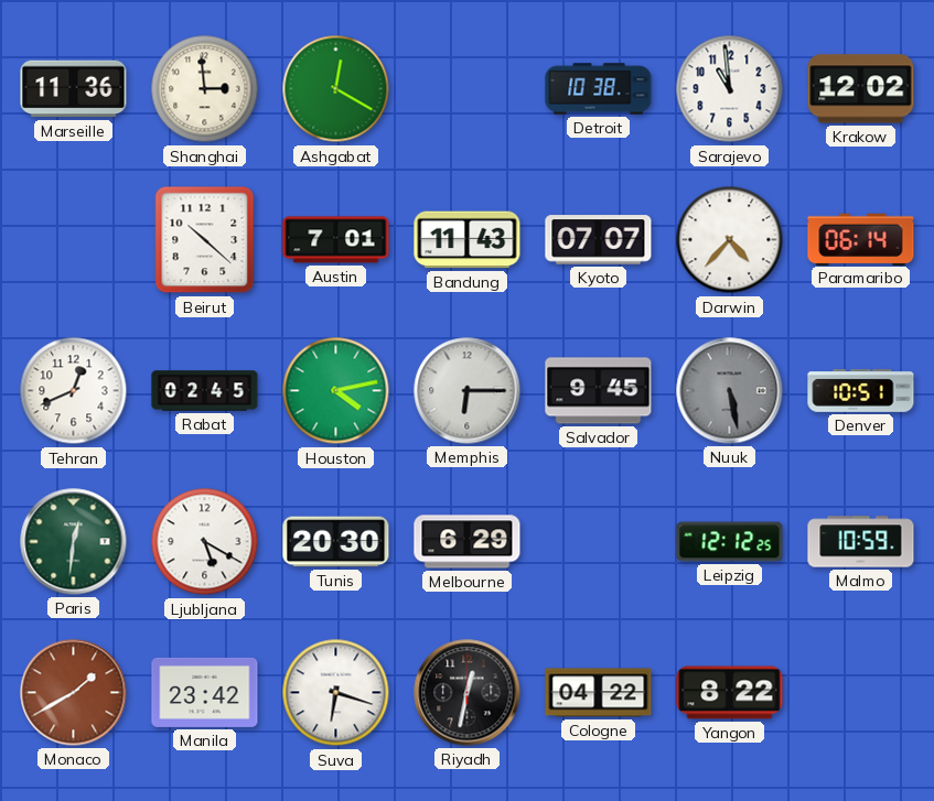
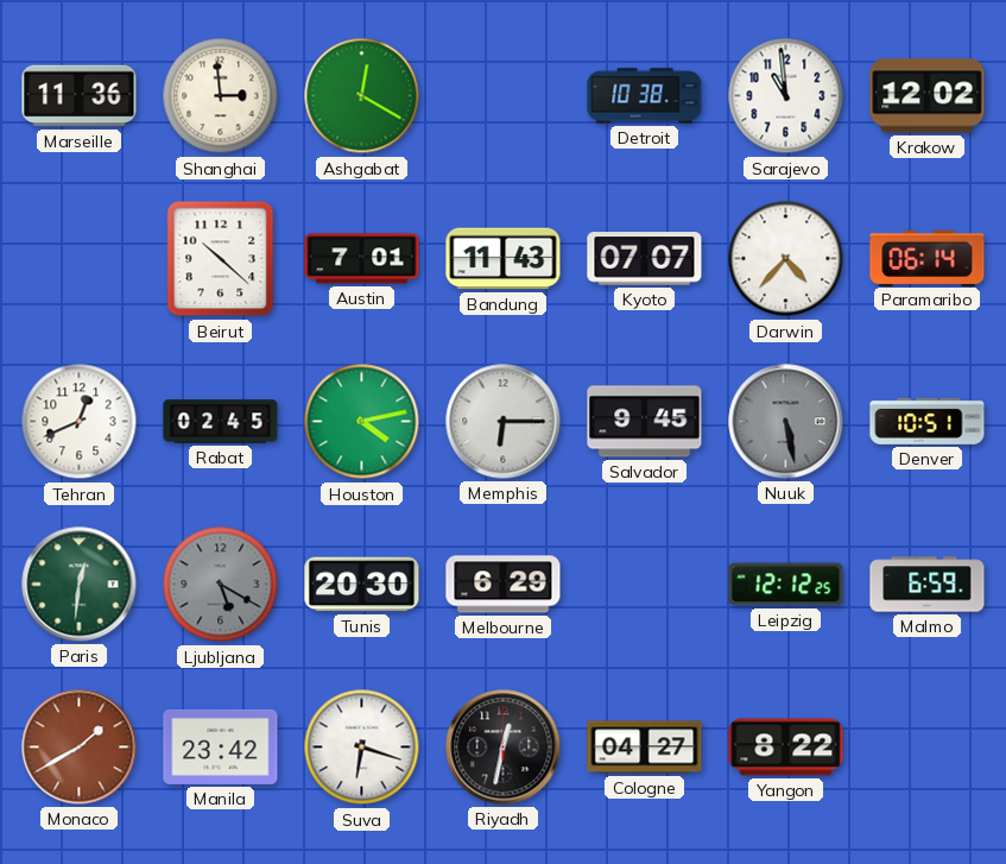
Ljubljana dial: white -> grey (221, 585)
Malmo: 10:59 -> 6:59 (928, 585)
Cologne: 04:22 -> 04:27 (645, 748)
